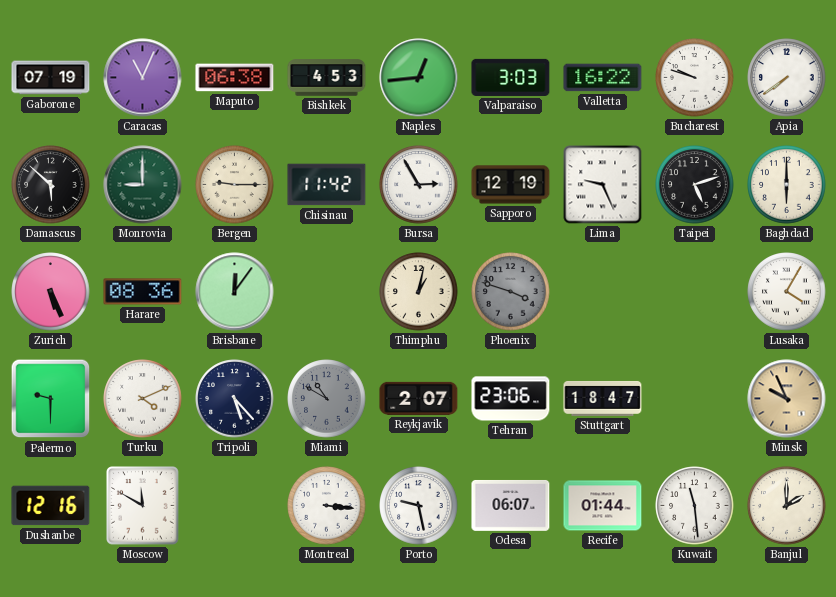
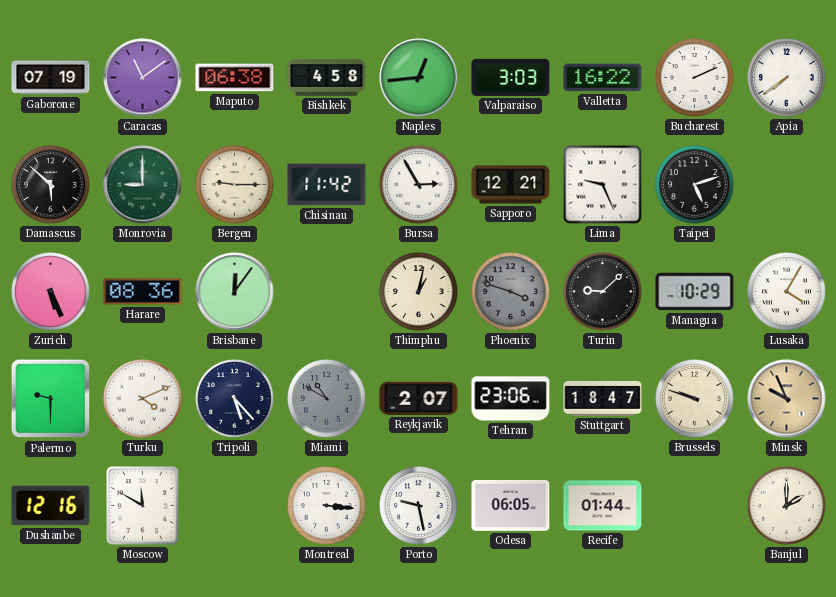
Caracas: 11:04 -> 11:09 (143, 78)
Bishkek: 4:53 -> 4:58 (327, 78)
Bucharest: 9:48 -> 2:11 (695, 78)
Sapporo: 12:19 -> 12:21 (511, 185)
Baghdad: 6:00 -> none (787, 185)
Turin: none -> 9:08 (603, 292)
Managua: none -> 10:29 (695, 292)
Brussels: none -> 9:48 (695, 399)
Odesa: 06:07 -> 06:05 (511, 505)
Kuwait: 11:29 -> none (695, 506)
